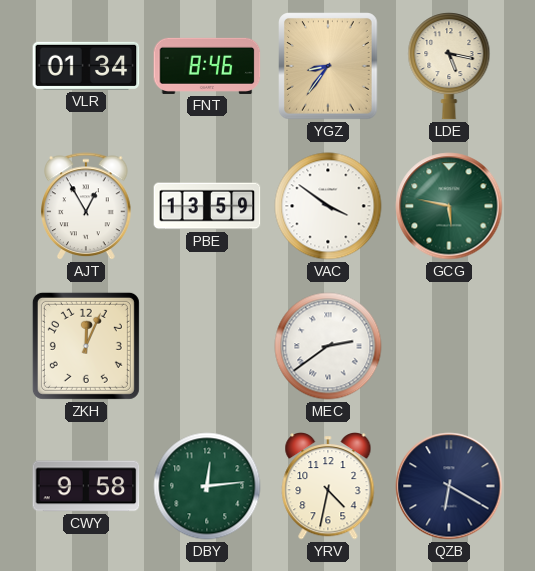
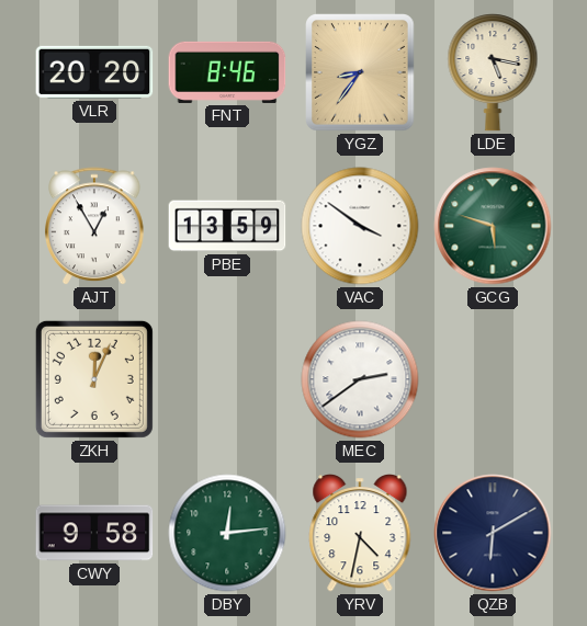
VLR: 01:34 -> 20:20 (94, 72)
GCG: 5:47 -> 5:48 (493, 226)
QZB: 6:20 -> 6:10 (493, 533)
